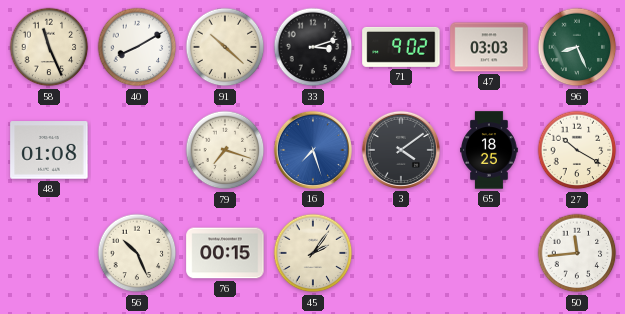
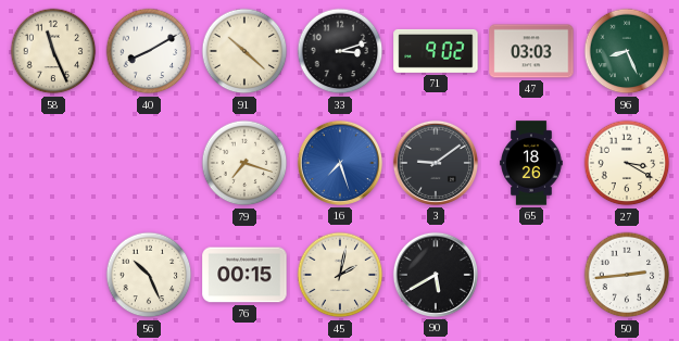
48: 01:08 -> none (49, 150)
3: 4:09 -> 9:09 (436, 163)
65: 18:25 -> 18:26 (532, 163)
27: 10:20 -> 3:20 (627, 163)
45: 2:06 -> 2:02 (340, 275)
90: none -> 5:40 (436, 275)
50: 11:44 -> 2:44 (627, 275)
